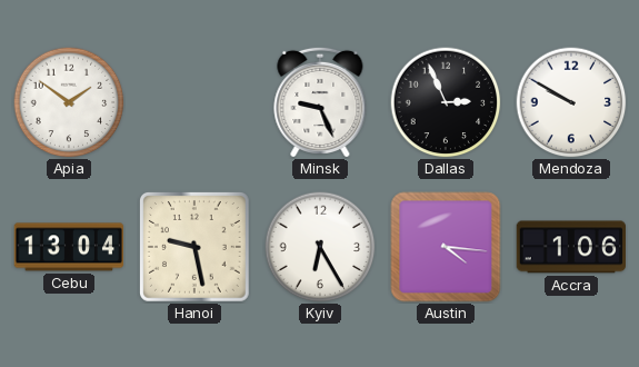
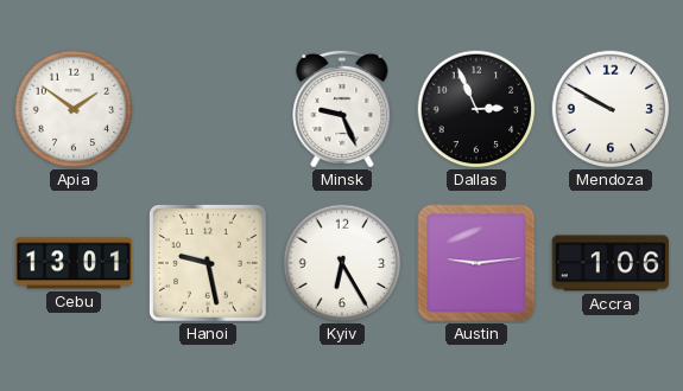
Cebu: 13:04 -> 13:01 (74, 263)
Austin: 4:16 -> 9:14 (476, 263)
